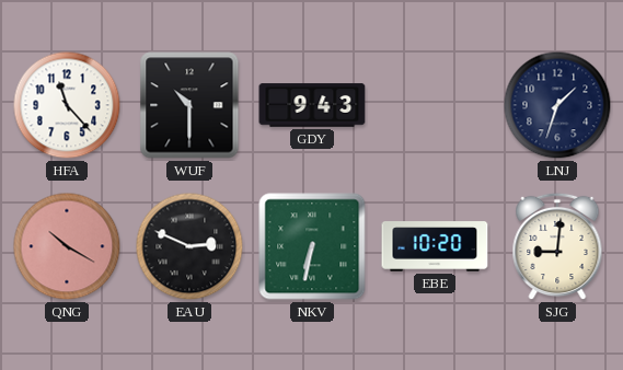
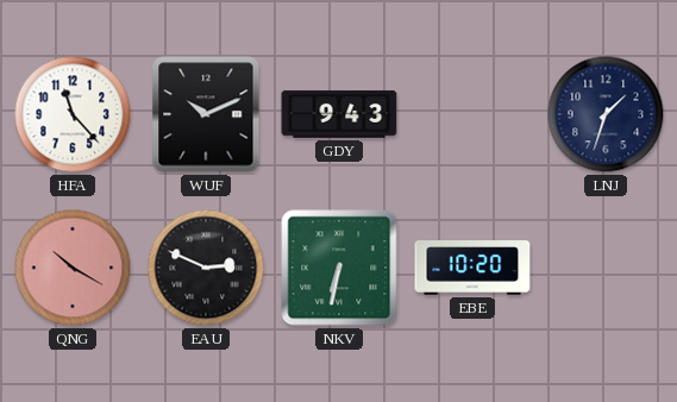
WUF: 10:30 -> 10:11 (206, 114)
SJG: 9:01 -> none (557, 246)
